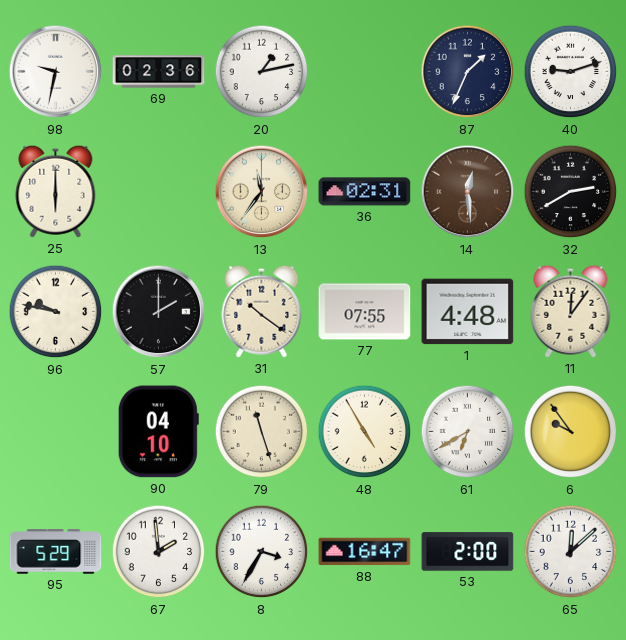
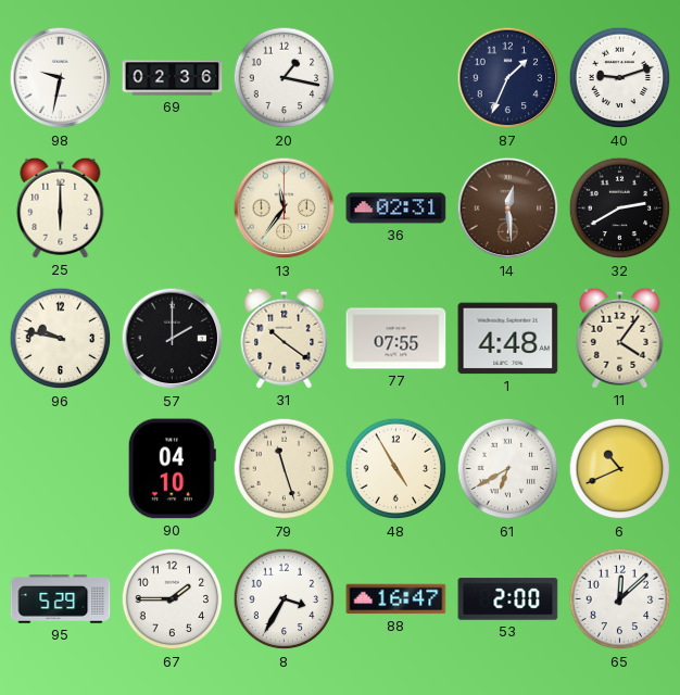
20: 1:13 -> 1:17 (285, 78)
11: 12:06 -> 4:06 (620, 338)
6: 9:54 -> 10:41 (620, 469)
67: 1:59 -> 1:45 (173, 599)
